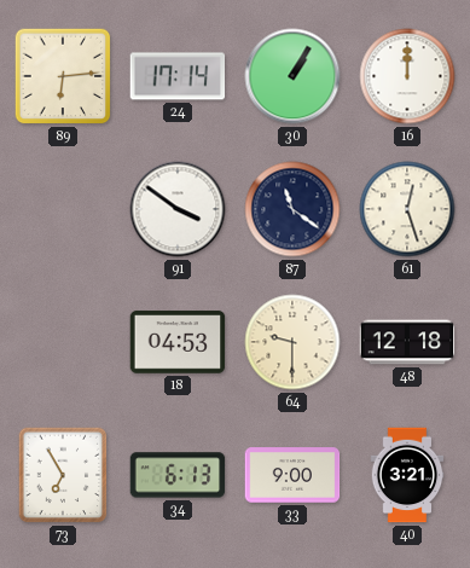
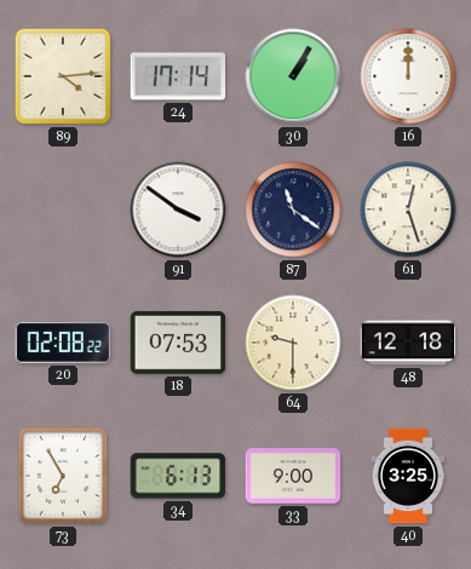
89: 6:14 -> 4:14 (63, 76)
20: none -> 02:08 (63, 343)
18: 04:53 -> 07:53 (178, 343)
40: 3:21 -> 3:25 (408, 476)
